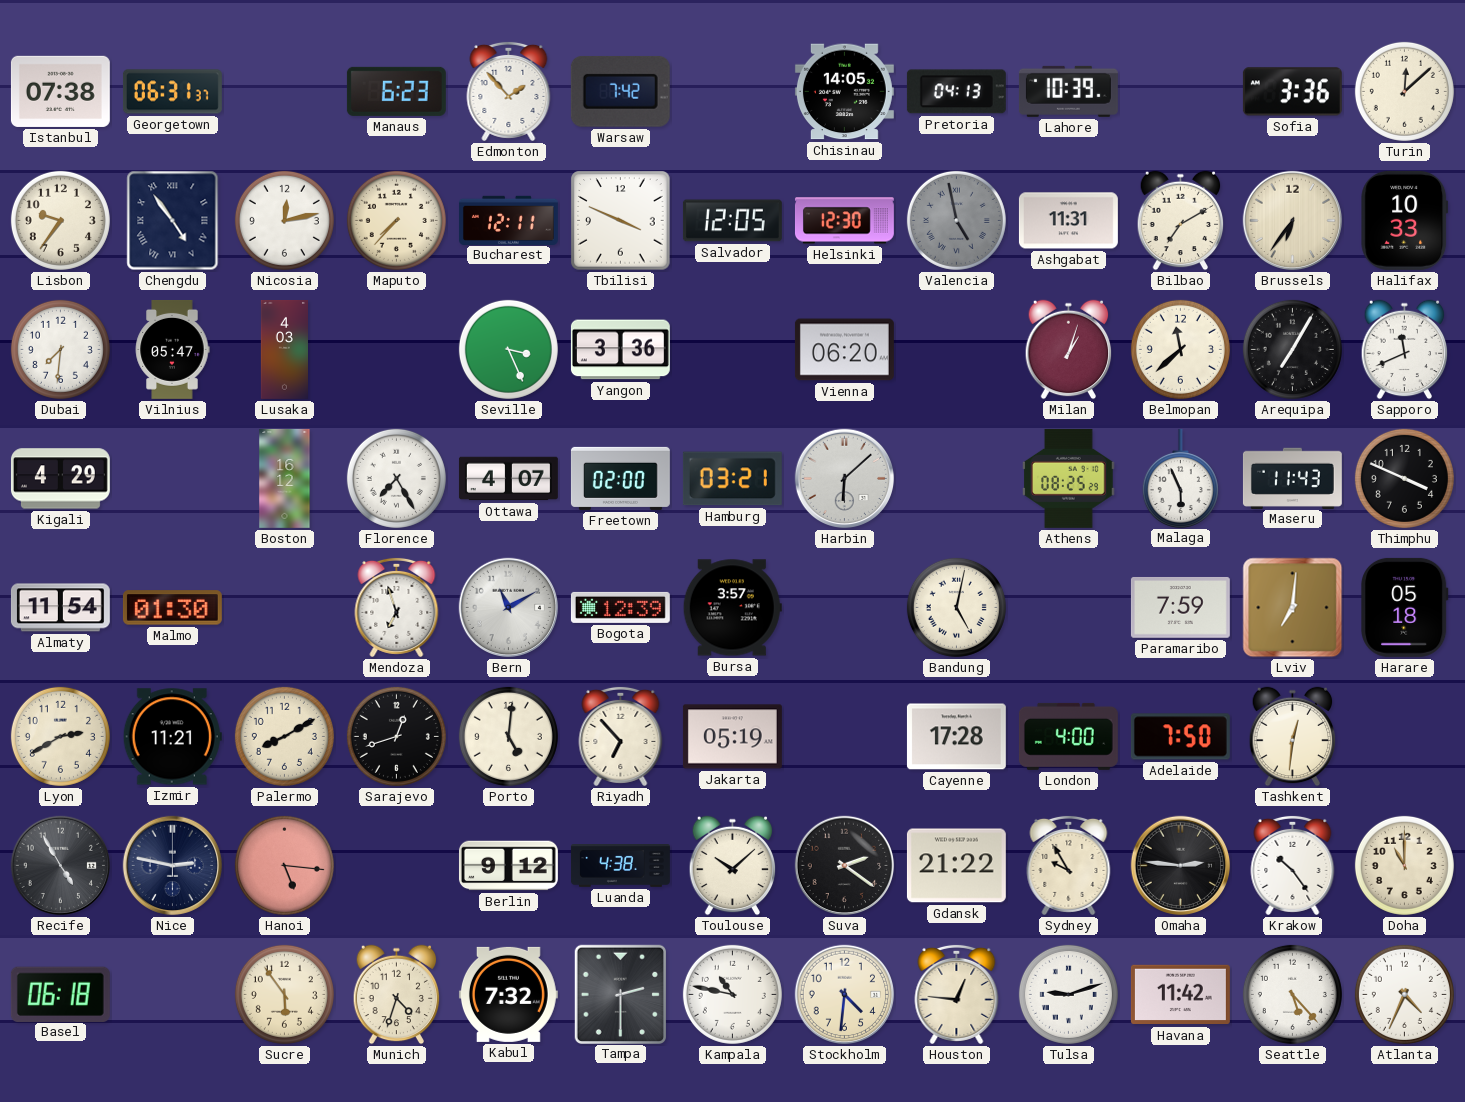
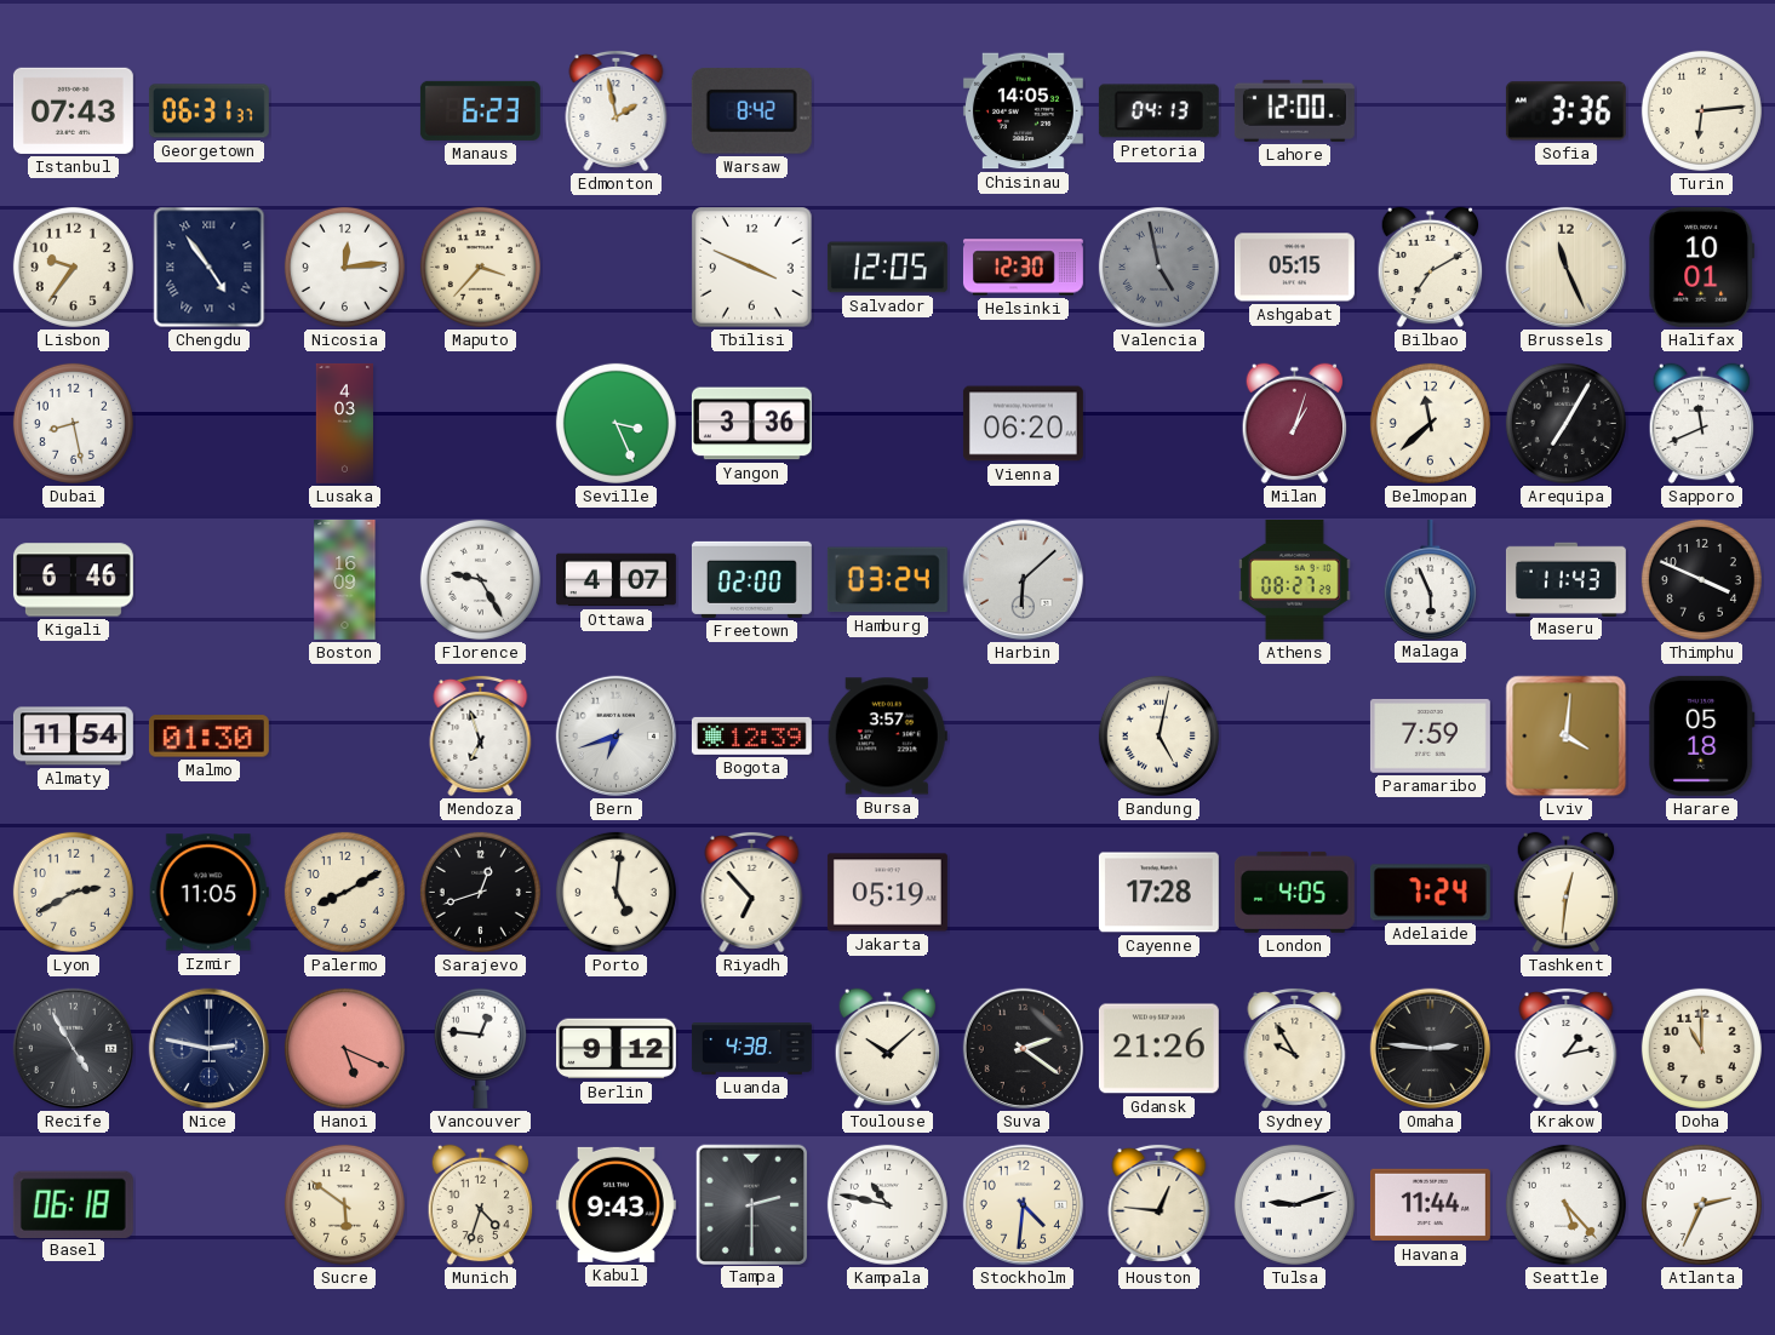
Istanbul: 07:38 -> 07:43 (73, 110)
Edmonton: 1:53 -> 1:58 (617, 110)
Warsaw: 7:42 -> 8:42 (751, 110)
Lahore: 10:39 -> 12:00 (1294, 110)
Turin: 12:08 -> 6:14 (1701, 110)
Nicosia: 12:13 -> 12:14 (344, 267)
Maputo: 7:37 -> 3:37 (480, 267)
Bucharest: 12:11 -> none (508, 220)
Ashgabat: 11:31 -> 05:15 (1294, 268)
Brussels: 6:36 -> 11:26 (1567, 268)
Halifax: 10:33 -> 10:01 (1702, 267)
Dubai: 7:31 -> 8:28 (73, 423)
Vilnius: 05:47 -> none (172, 349)
Kigali: 4:29 -> 6:46 (73, 580)
Boston: 16:12 -> 16:09 (345, 579)
Florence: 7:25 -> 9:25 (480, 579)
Hamburg: 03:21 -> 03:24 (887, 580)
Athens: 08:25 -> 08:27 (1295, 579)
Bern: 11:10 -> 6:42 (617, 737)
Lviv: 7:01 -> 4:01 (1567, 737)
Izmir: 11:21 -> 11:05 (208, 893)
London: 4:00 -> 4:05 (1294, 892)
Adelaide: 7:50 -> 7:24 (1430, 893)
Hanoi: 5:16 -> 5:19 (344, 1048)
Vancouver: none -> 12:46 (480, 1048)
Gdansk: 21:22 -> 21:26 (1158, 1049)
Krakow: 10:24 -> 1:13 (1567, 1048)
Sucre: 5:54 -> 5:51 (344, 1204)
Kabul: 7:32 -> 9:43 (615, 1204)
Havana: 11:42 -> 11:44 (1430, 1205)
Atlanta: 4:34 -> 2:34 (1701, 1204)
